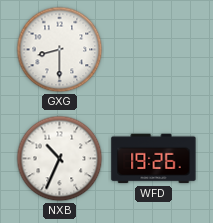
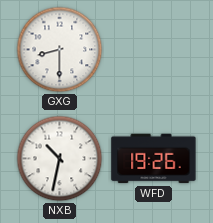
NXB: 10:34 -> 10:32 (60, 159)
